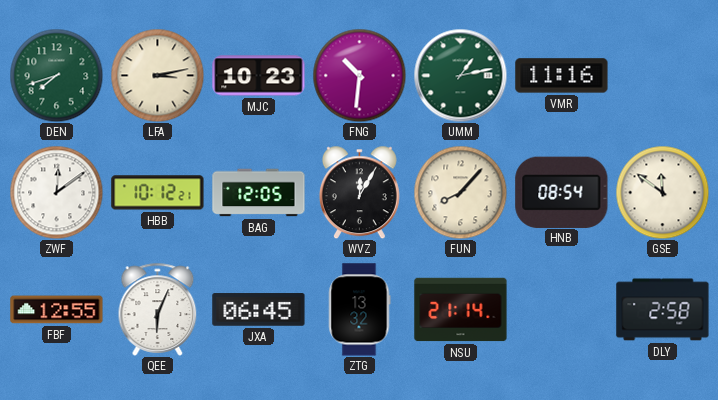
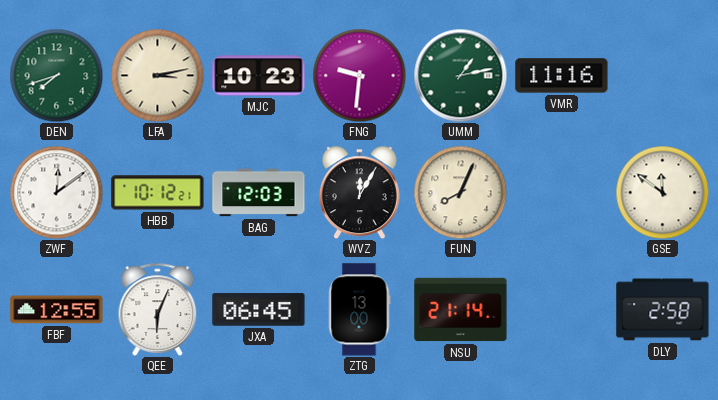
FNG: 10:31 -> 9:31 (359, 75)
BAG: 12:05 -> 12:03 (259, 193)
FUN: 8:07 -> 8:04 (460, 192)
HNB: 08:54 -> none (562, 192)
ZTG: 13:32 -> 13:00 (359, 310)
